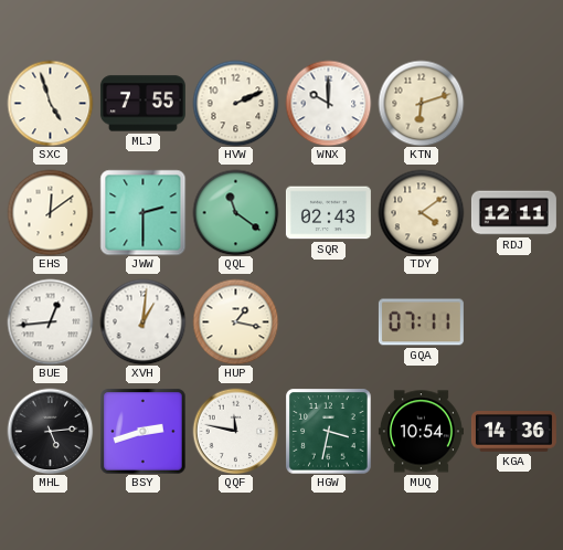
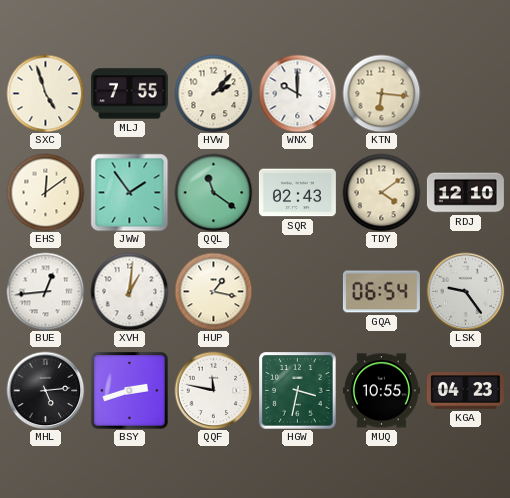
HVW: 2:11 -> 2:07 (213, 93)
KTN: 6:12 -> 6:16 (381, 93)
JWW: 2:30 -> 1:54 (129, 192)
RDJ: 12:11 -> 12:10 (465, 193)
GQA: 07:11 -> 06:54 (381, 292)
LSK: none -> 9:24 (465, 291)
MUQ: 10:54 -> 10:55 (381, 391)
KGA: 14:36 -> 04:23 (465, 391)
